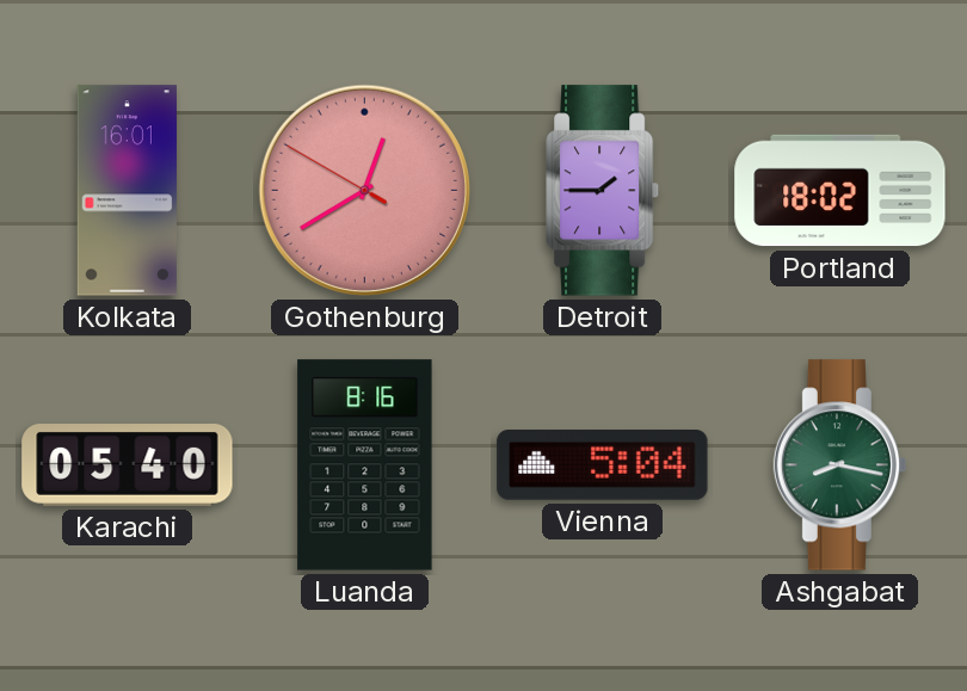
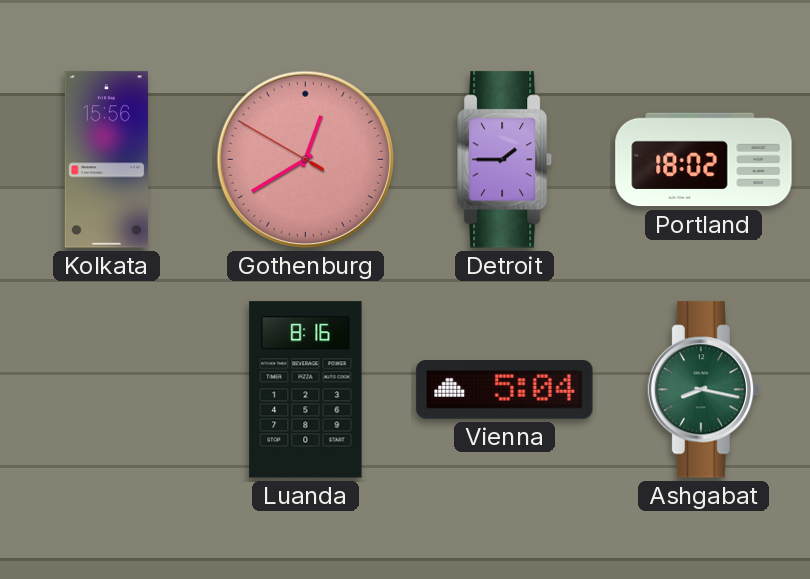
Kolkata: 16:01 -> 15:56 (106, 160)
Karachi: 05:40 -> none (128, 465)
